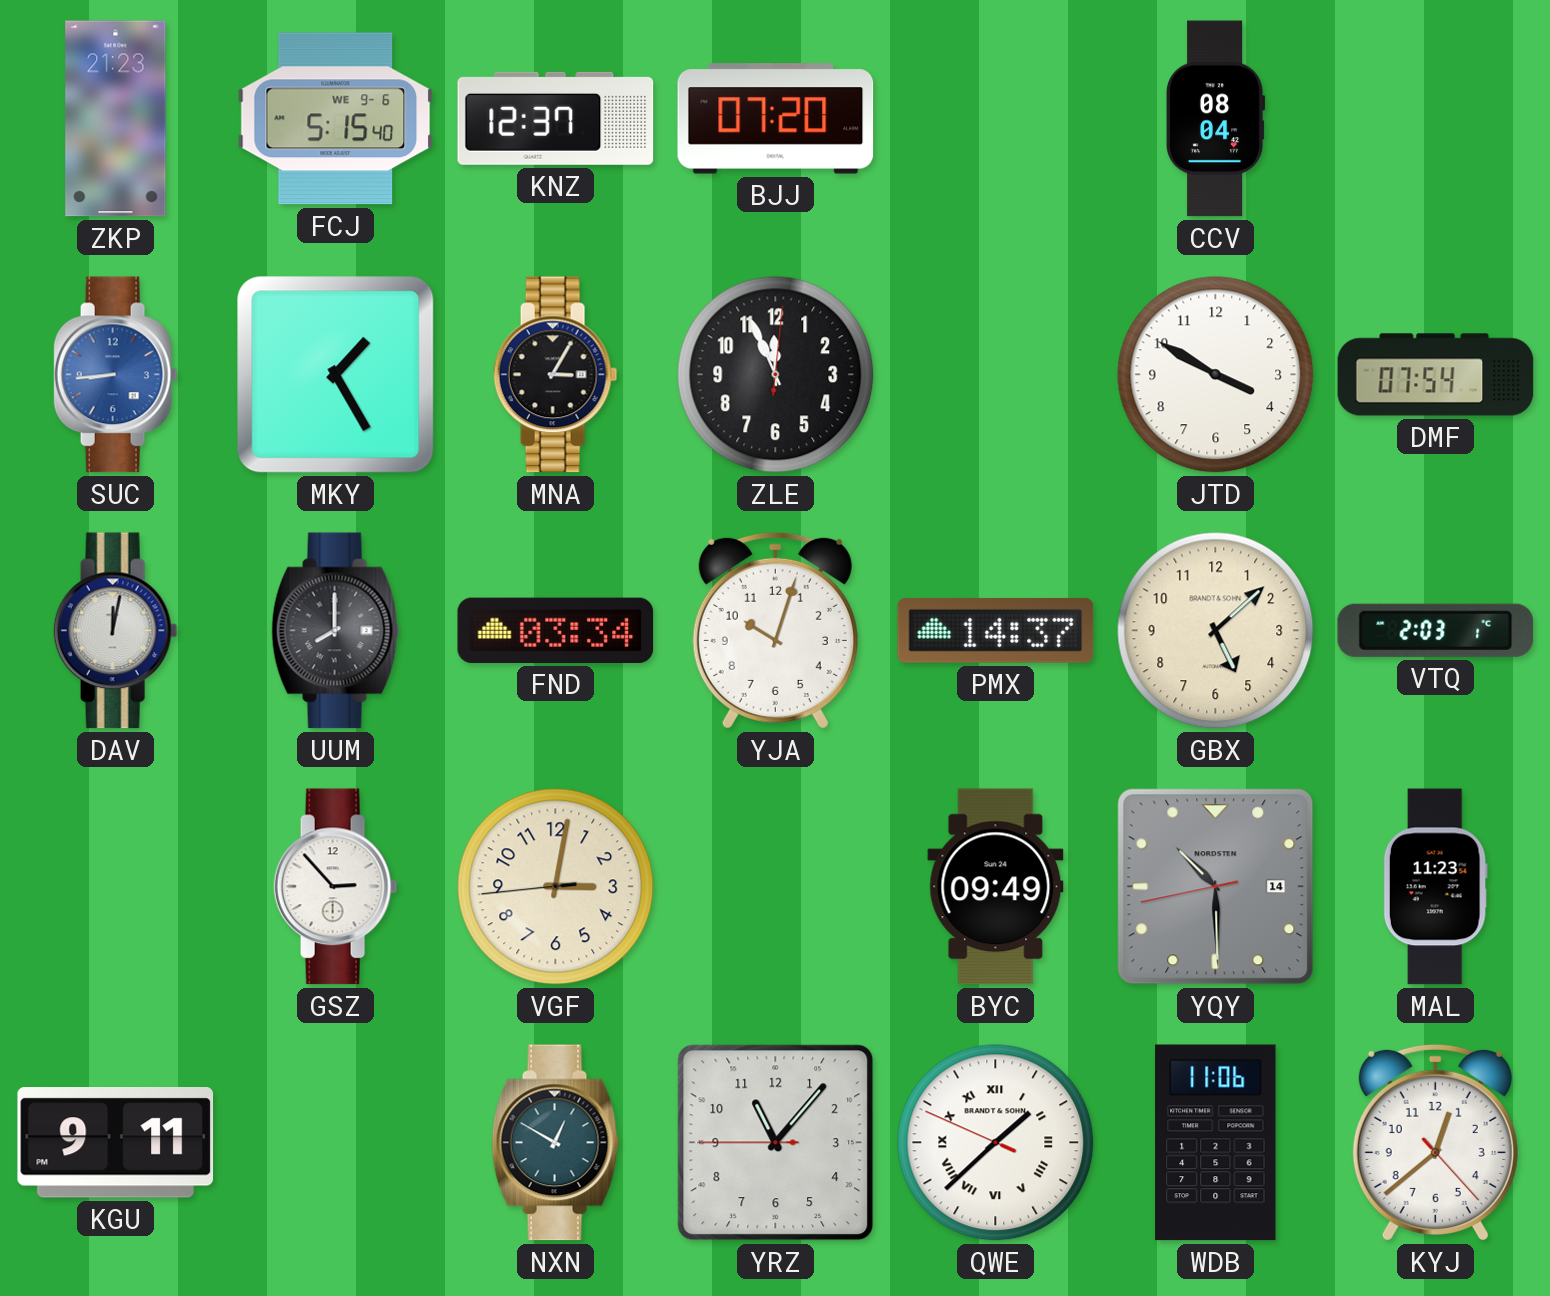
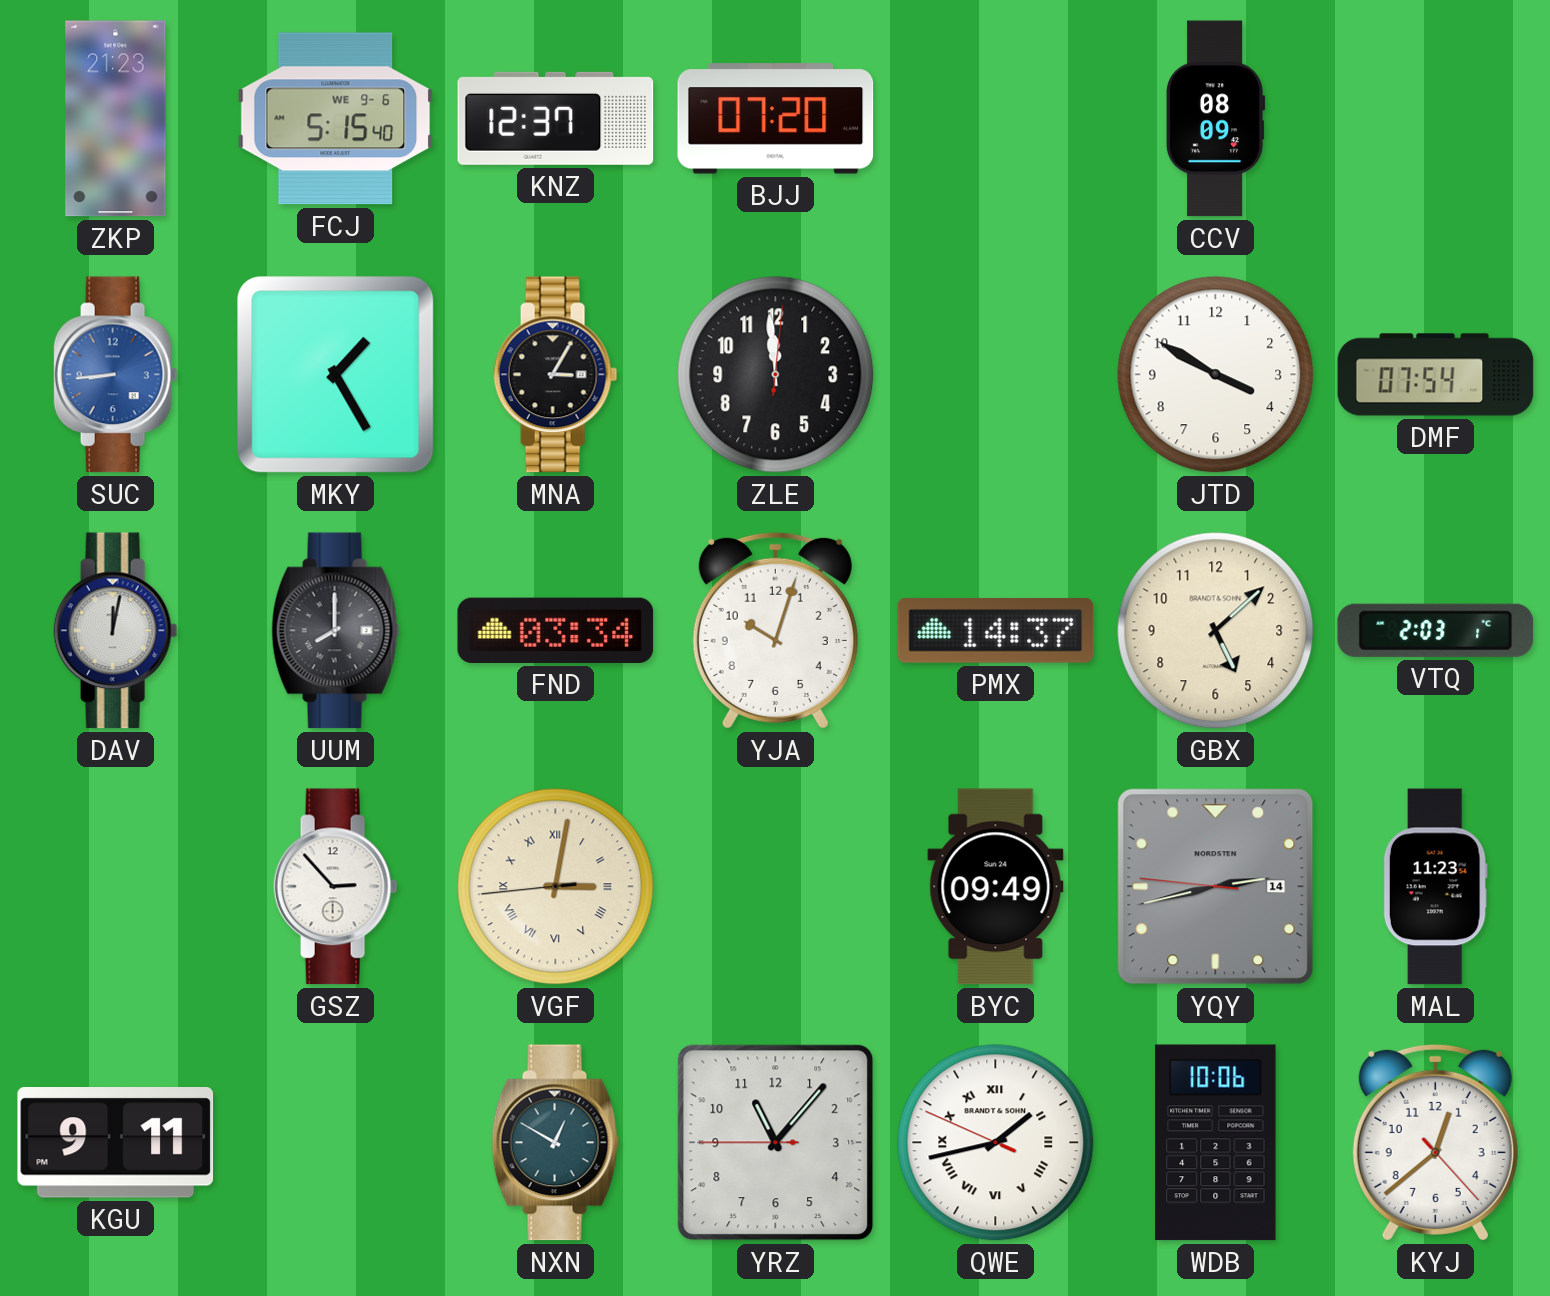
CCV: 08:04 -> 08:09 (1215, 119)
ZLE: 11:56 -> 11:59 (776, 375)
VGF numerals: Arabic -> Roman (556, 887)
YQY: 10:29 -> 2:42 (1216, 887)
QWE: 1:37 -> 1:42 (996, 1143)
WDB: 11:06 -> 10:06 (1216, 1143)
